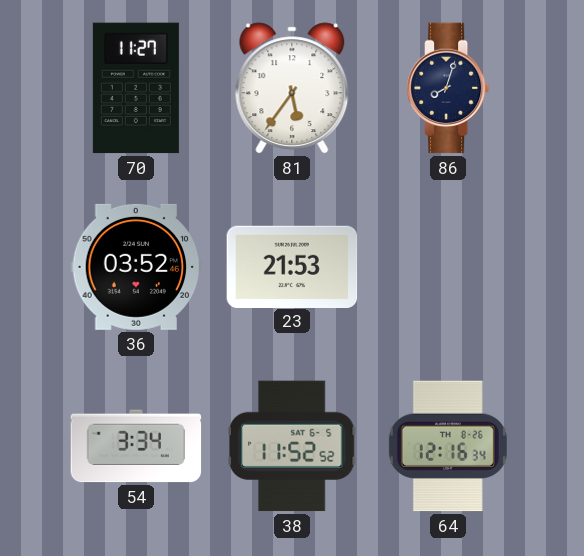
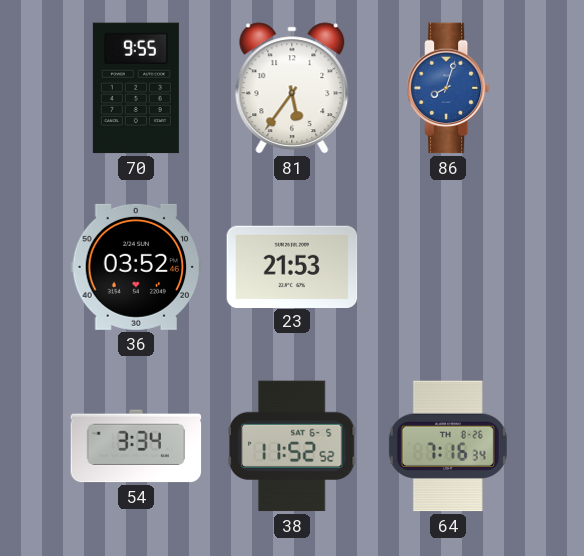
70: 11:27 -> 9:55 (136, 88)
86 dial: navy -> blue (448, 88)
64: 12:16 -> 7:16 (448, 446)
